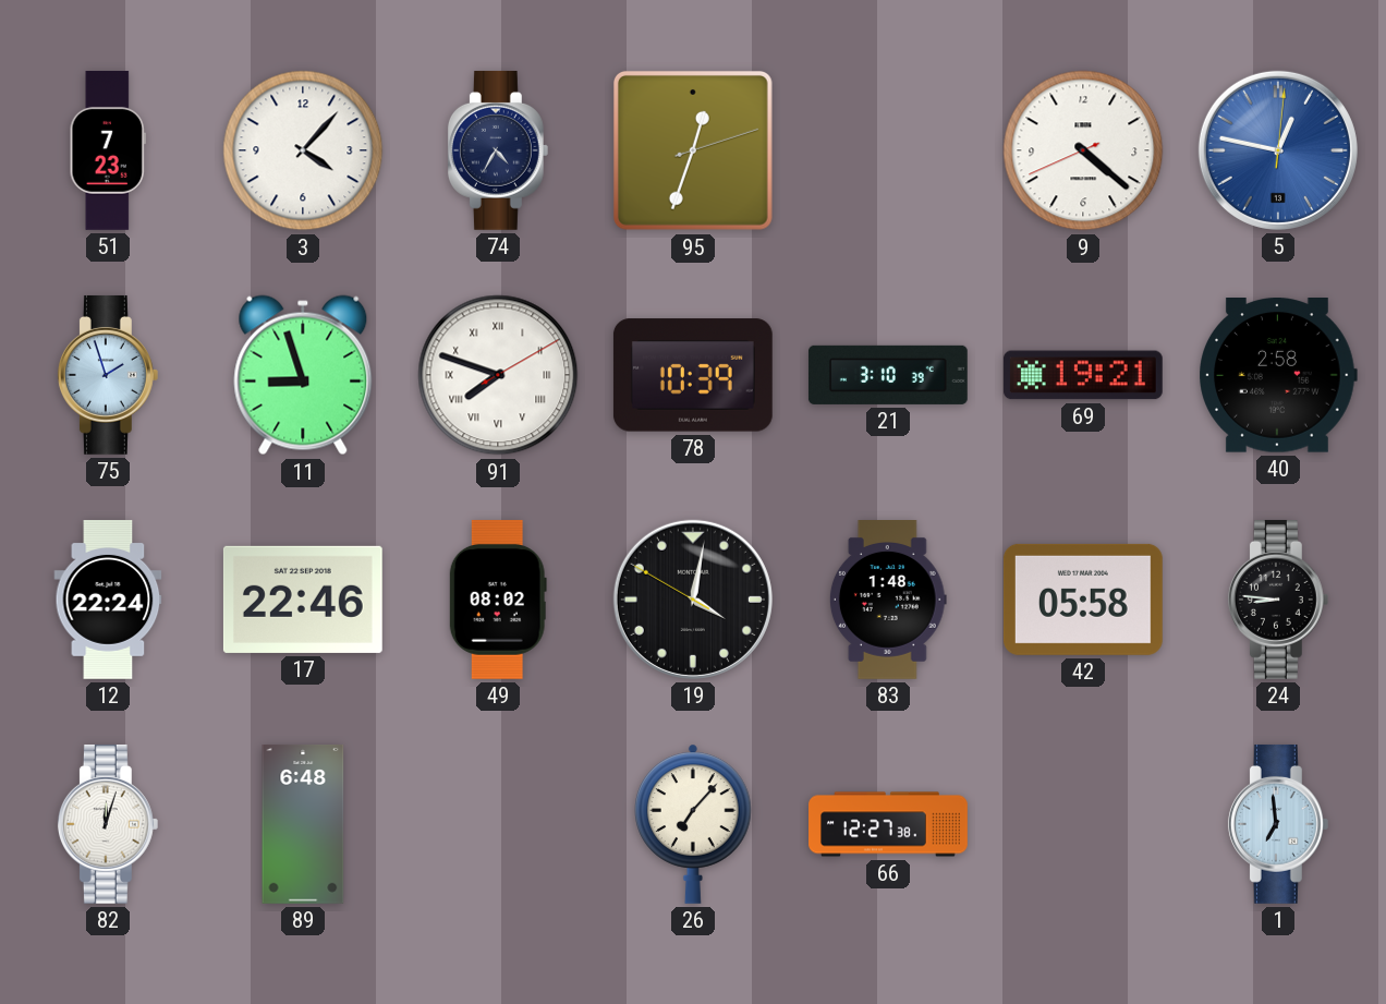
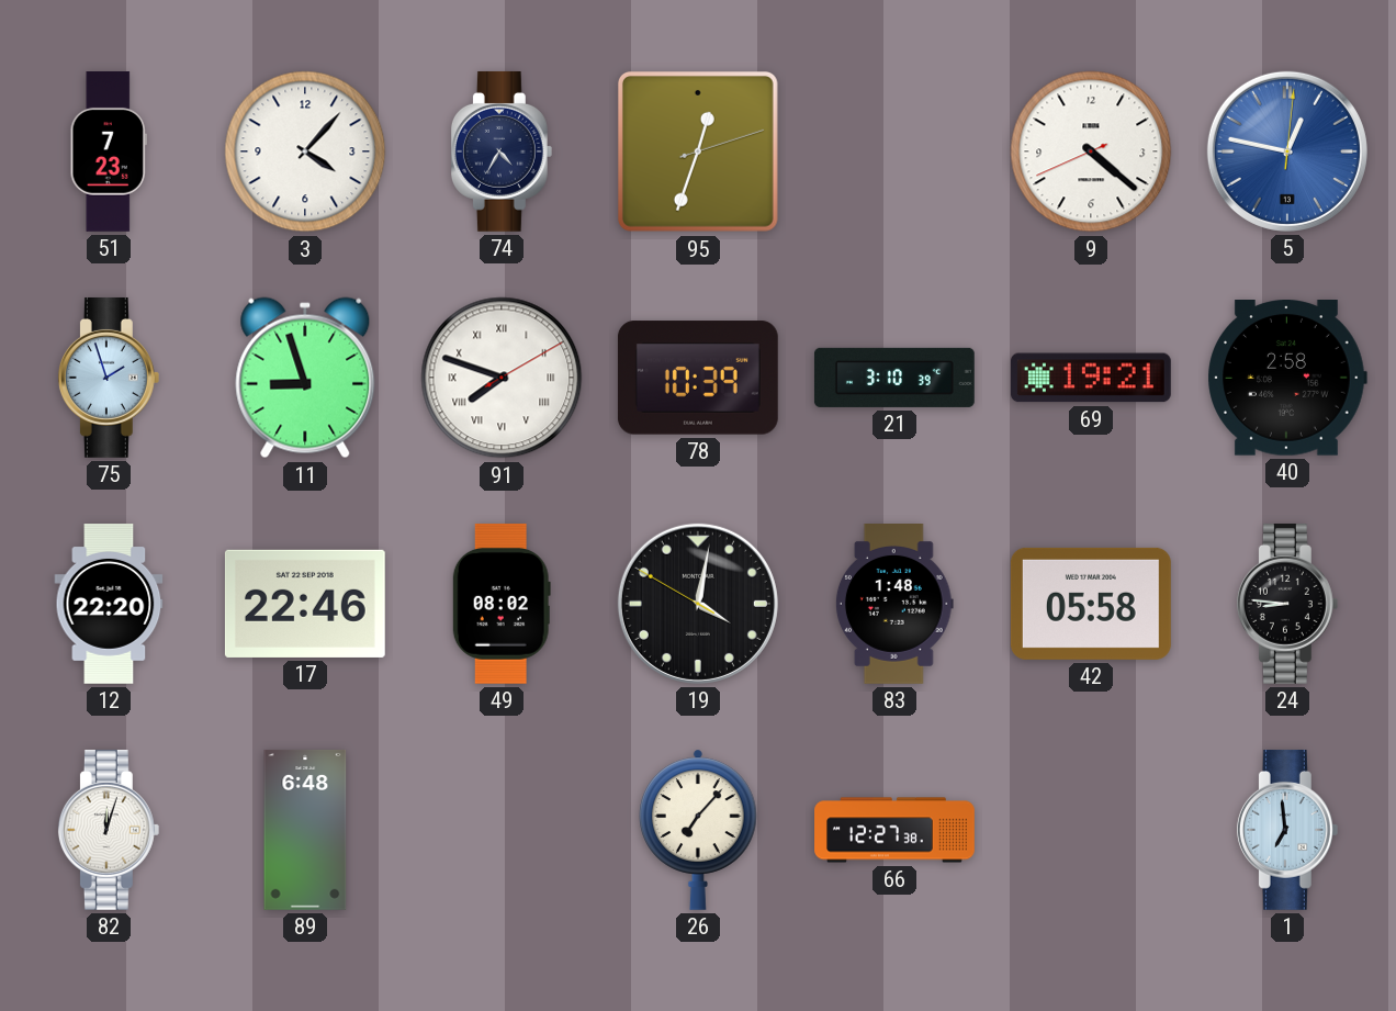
12: 22:24 -> 22:20 (109, 605)
